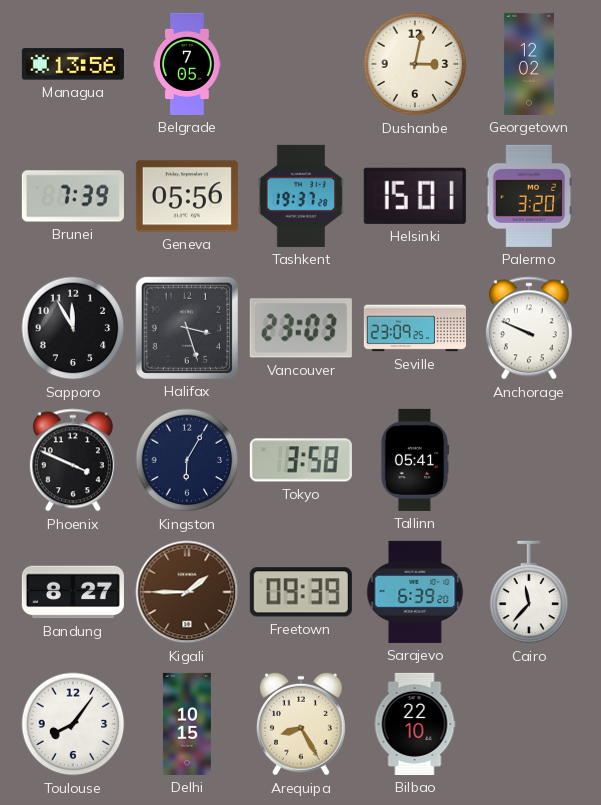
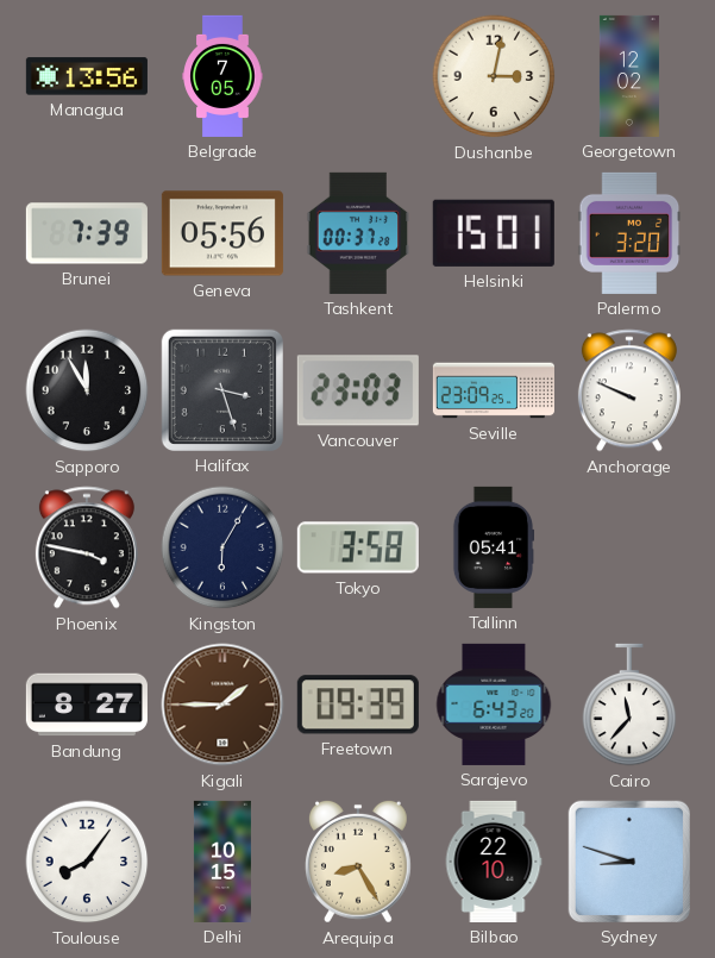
Tashkent: 19:37 -> 00:37 (358, 233)
Phoenix: 3:49 -> 3:47 (87, 547)
Sarajevo: 6:39 -> 6:43 (494, 705)
Sydney: none -> 8:48 (629, 862)
